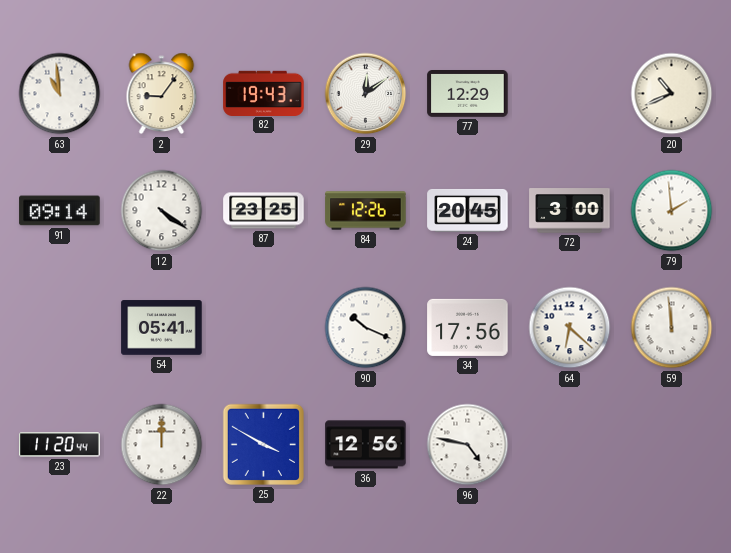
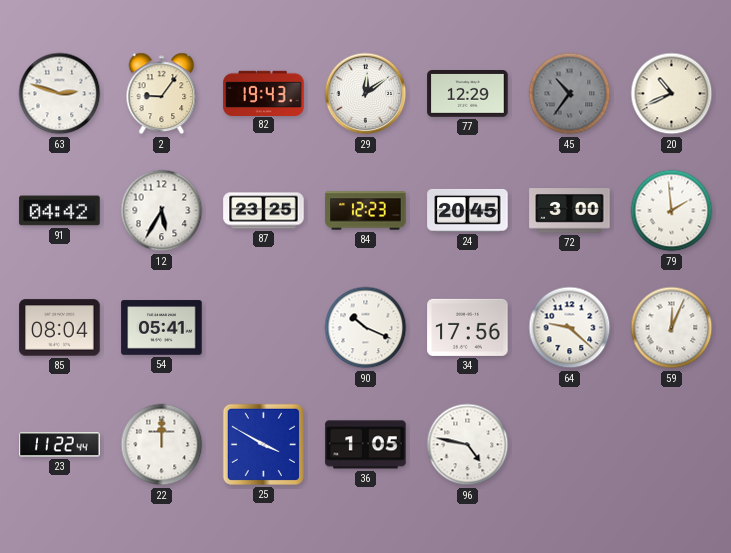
63: 10:59 -> 2:48 (60, 94)
45: none -> 10:36 (570, 94)
91: 09:14 -> 04:42 (60, 211)
12: 4:21 -> 5:35 (162, 211)
84: 12:26 -> 12:23 (366, 211)
85: none -> 08:04 (60, 328)
64: 6:22 -> 9:22 (570, 328)
59: 11:59 -> 12:04 (672, 328)
23: 11:20 -> 11:22 (60, 445)
36: 12:56 -> 1:05 (366, 445)
